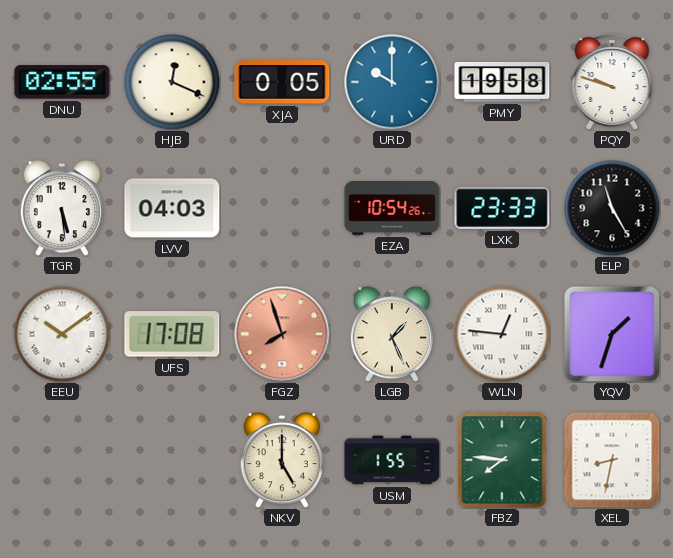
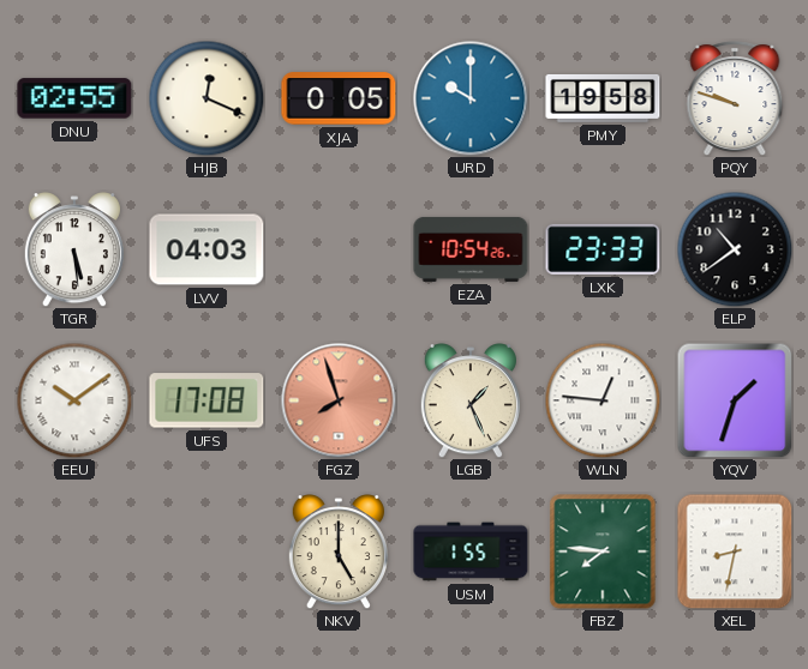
ELP: 11:25 -> 10:39 (735, 249)
